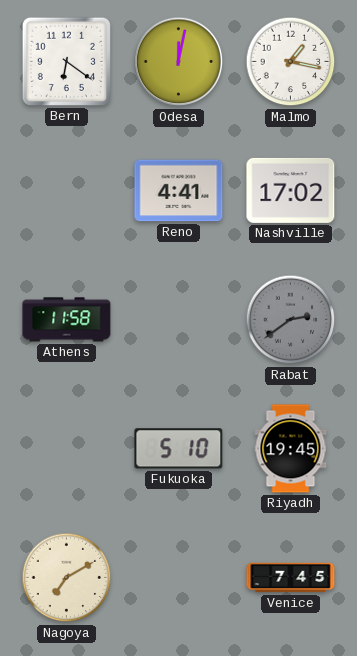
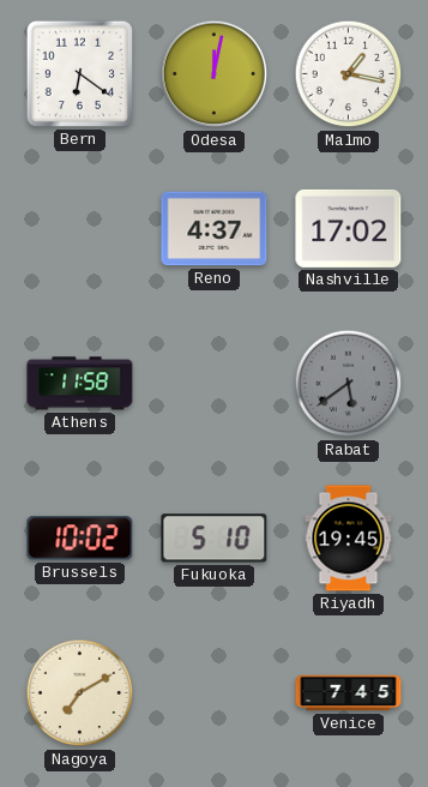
Reno: 4:41 -> 4:37 (215, 229)
Rabat: 2:39 -> 5:39 (349, 384)
Brussels: none -> 10:02 (80, 539)
